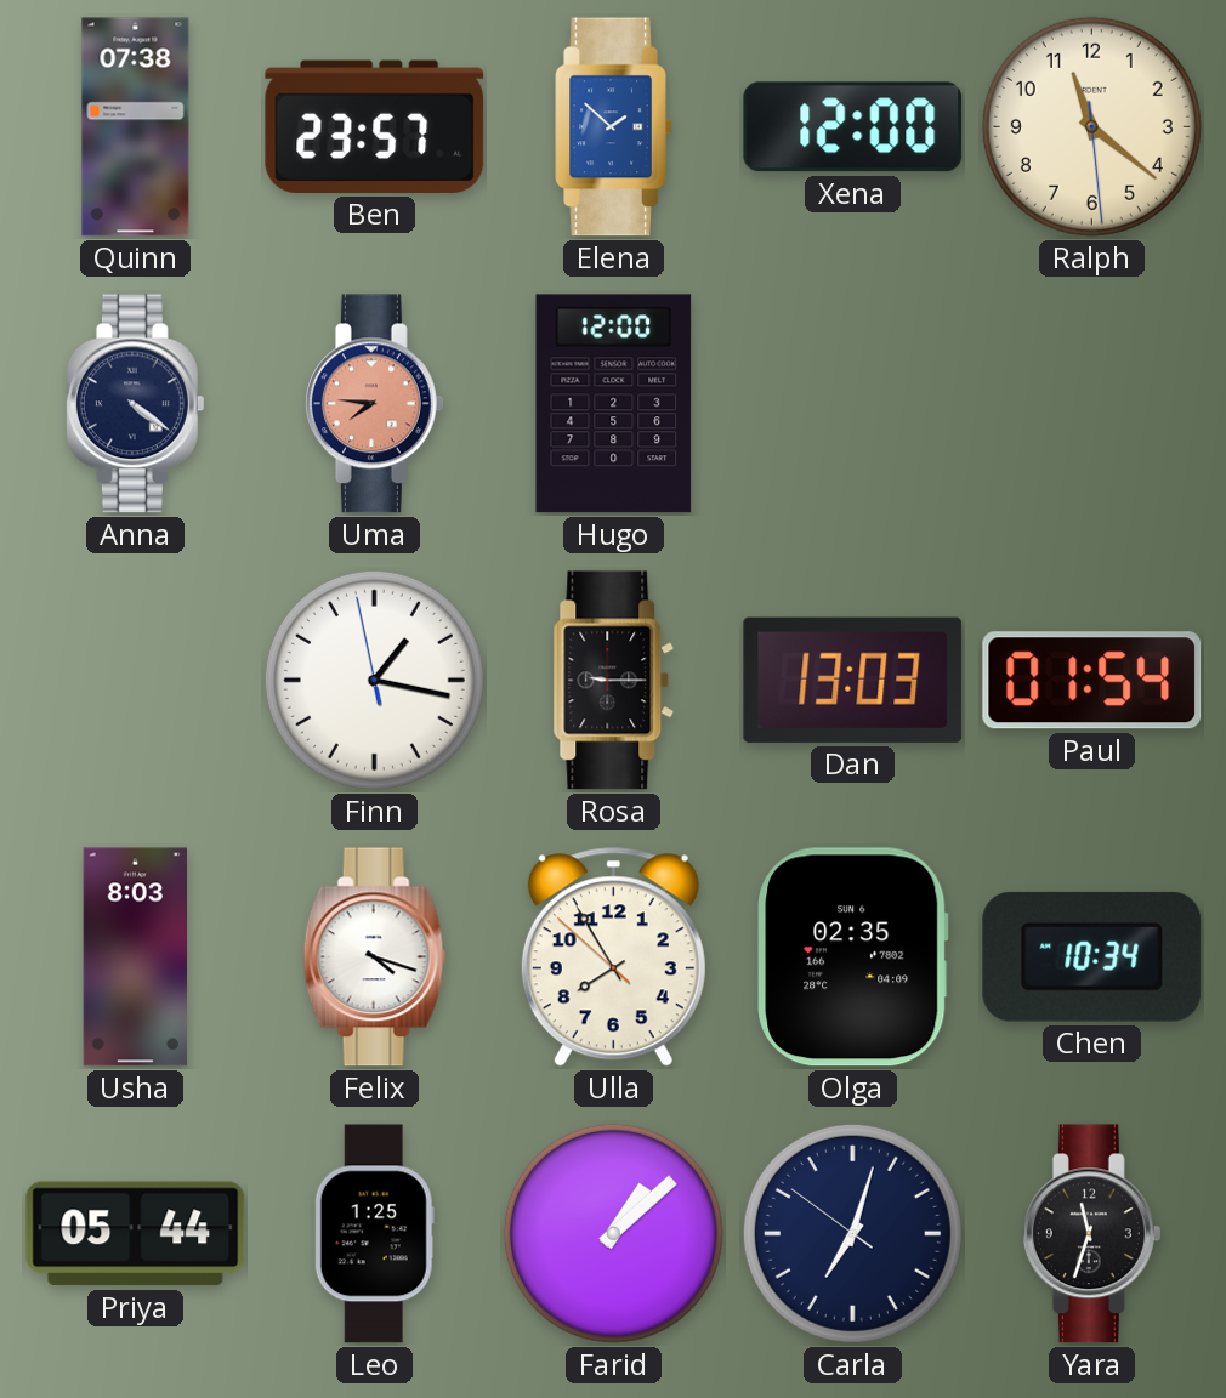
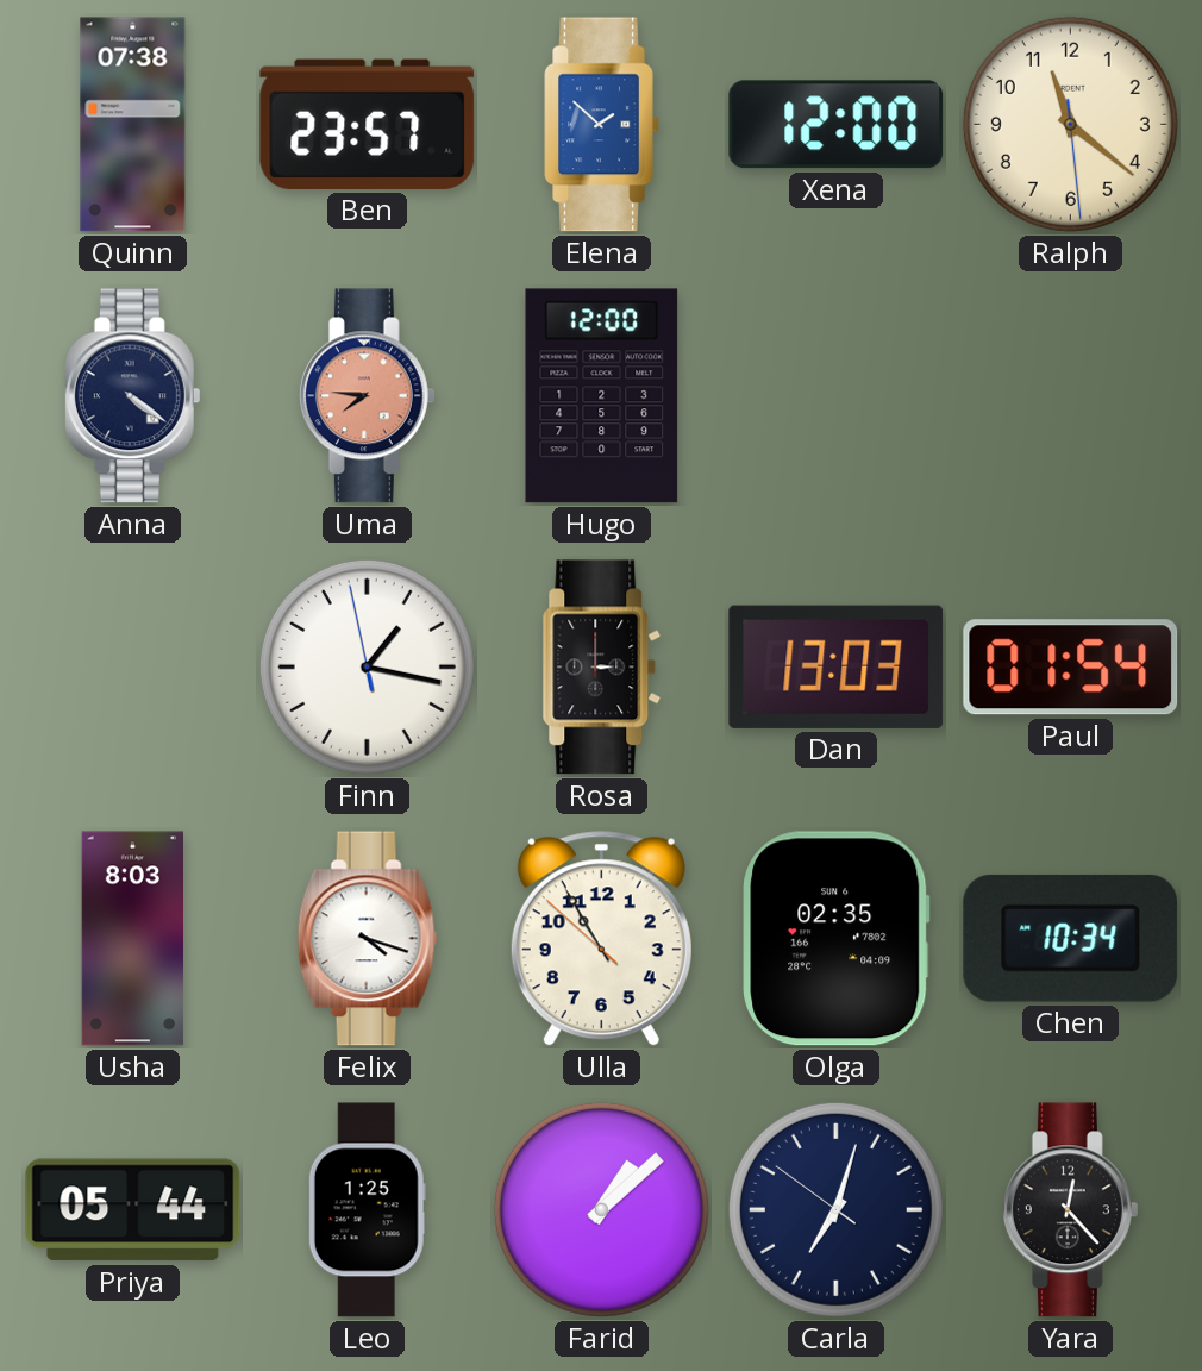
Rosa: 9:15 -> 3:00 (602, 668)
Ulla: 7:54 -> 10:54 (601, 939)
Yara: 11:33 -> 12:23 (1070, 1210)
